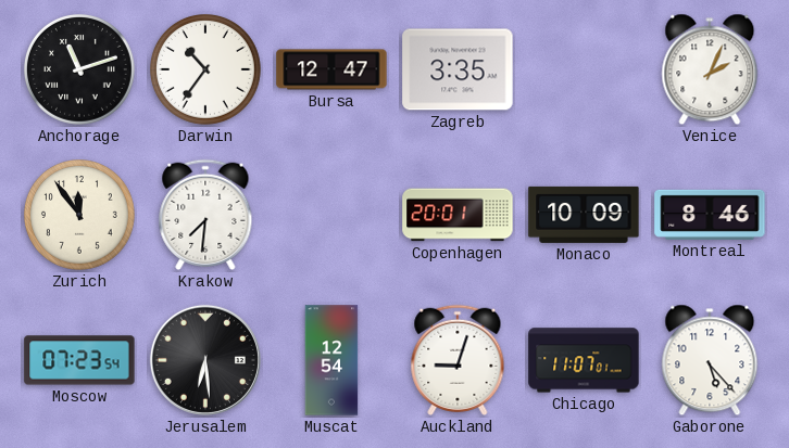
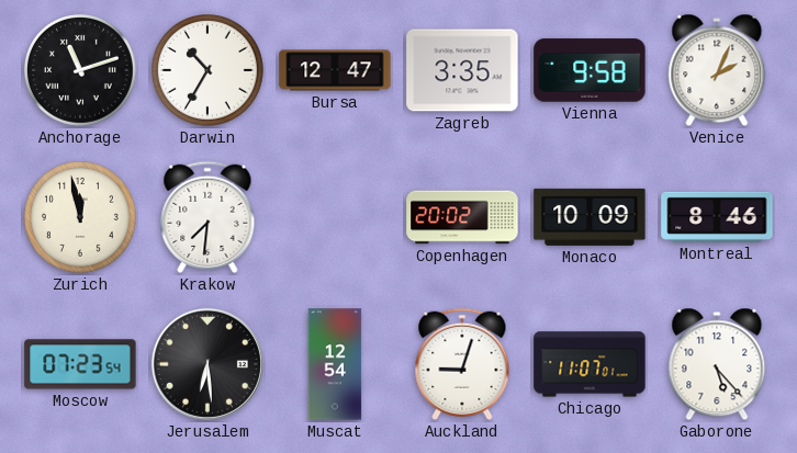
Darwin: 10:36 -> 10:35 (209, 71)
Vienna: none -> 9:58 (590, 70)
Zurich: 11:54 -> 11:58 (81, 218)
Copenhagen: 20:01 -> 20:02 (462, 217)
